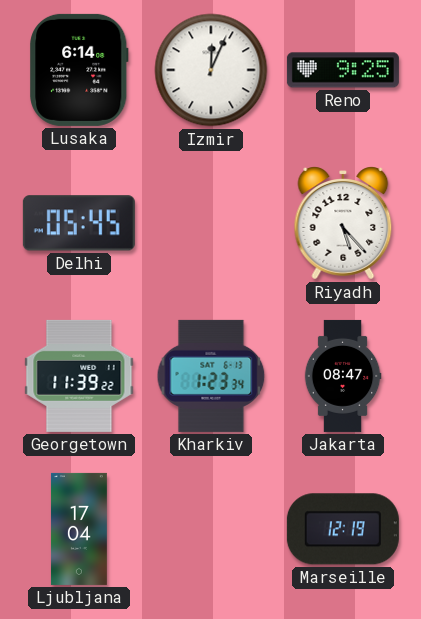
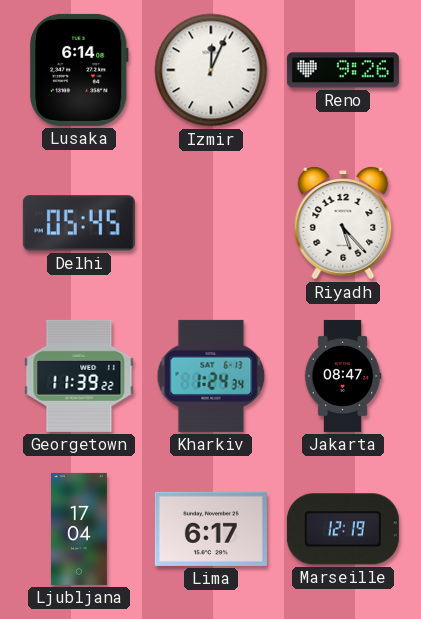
Reno: 9:25 -> 9:26 (343, 70)
Kharkiv: 1:23 -> 1:24 (211, 376)
Lima: none -> 6:17 (211, 529)
